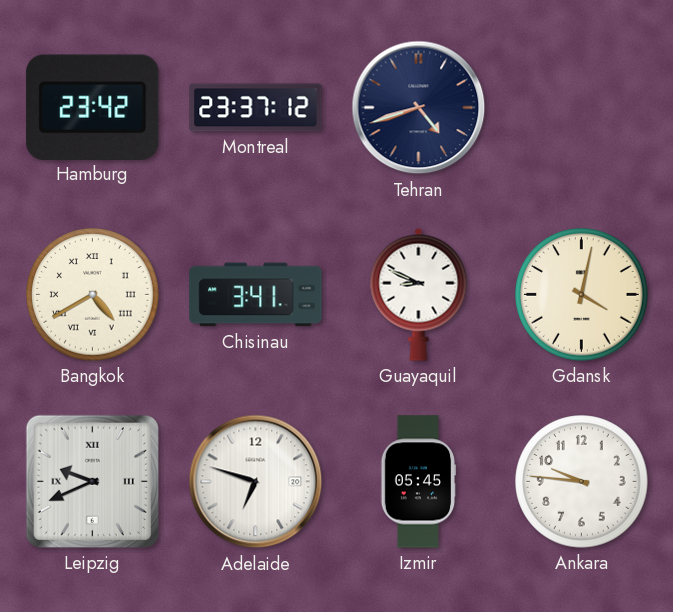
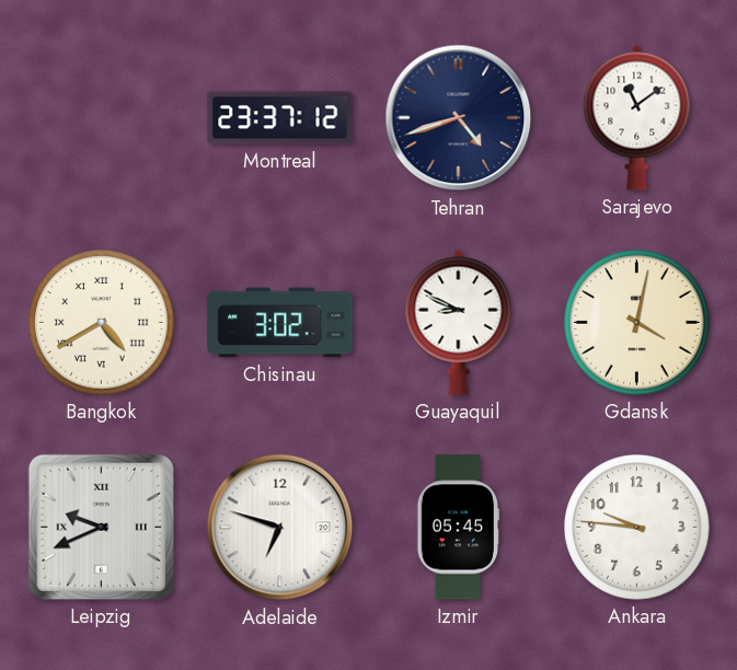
Hamburg: 23:42 -> none (93, 107)
Sarajevo: none -> 11:09 (637, 117)
Chisinau: 3:41 -> 3:02 (280, 323)
